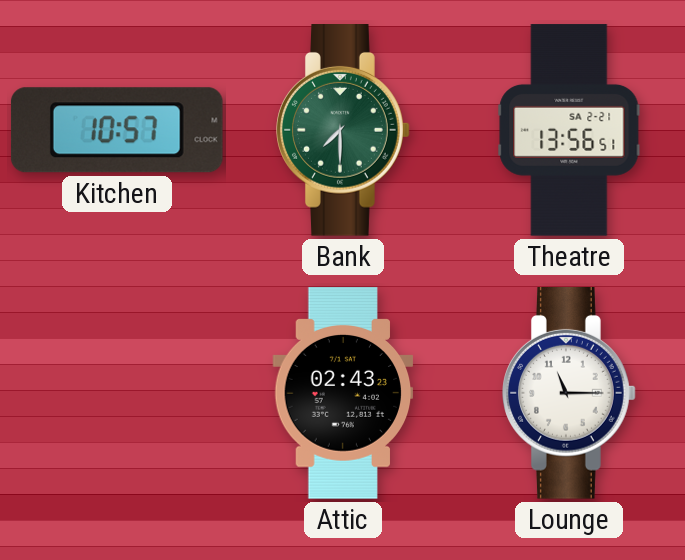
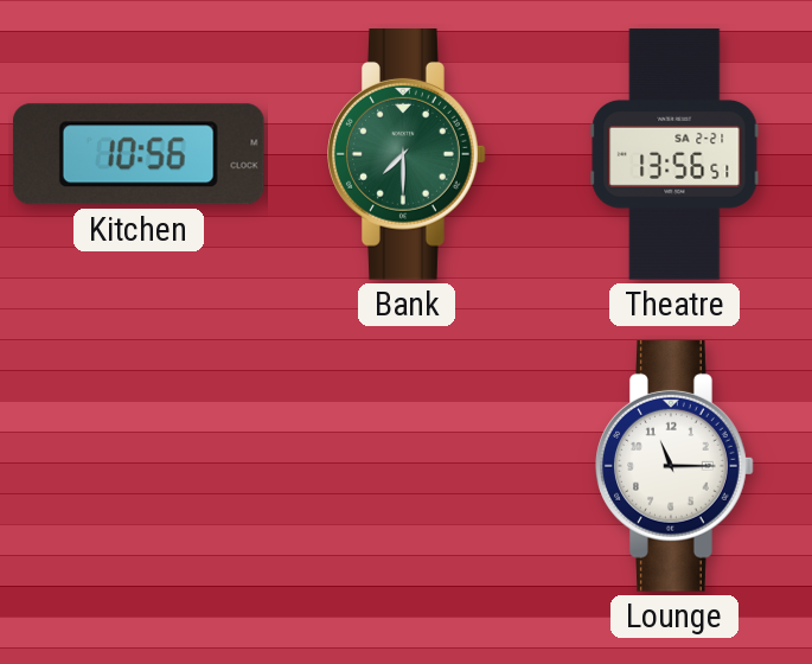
Kitchen: 10:57 -> 10:56 (139, 154)
Attic: 02:43 -> none (343, 393)
